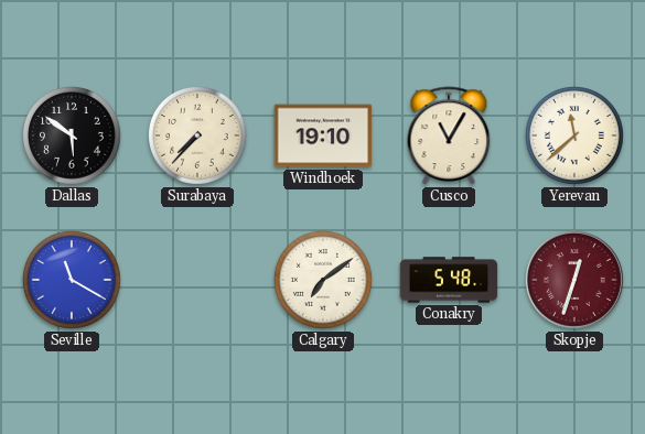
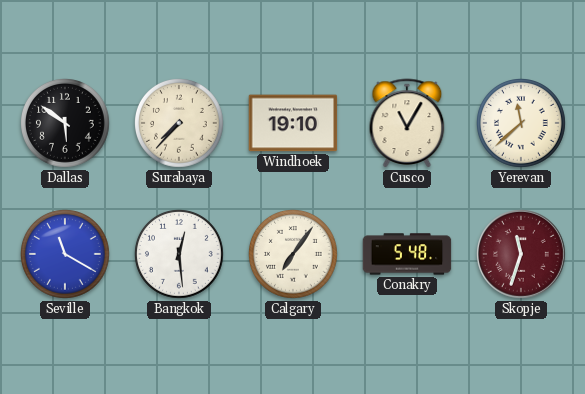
Bangkok: none -> 12:29 (180, 255)
Calgary: 7:09 -> 7:06 (294, 255)
Skopje: 12:33 -> 11:33 (522, 255)
